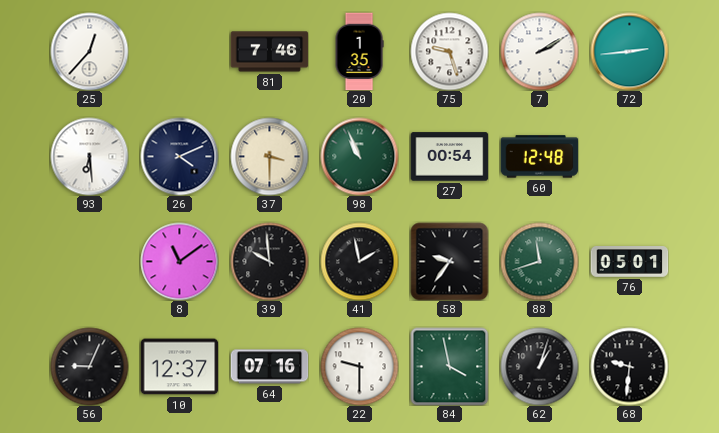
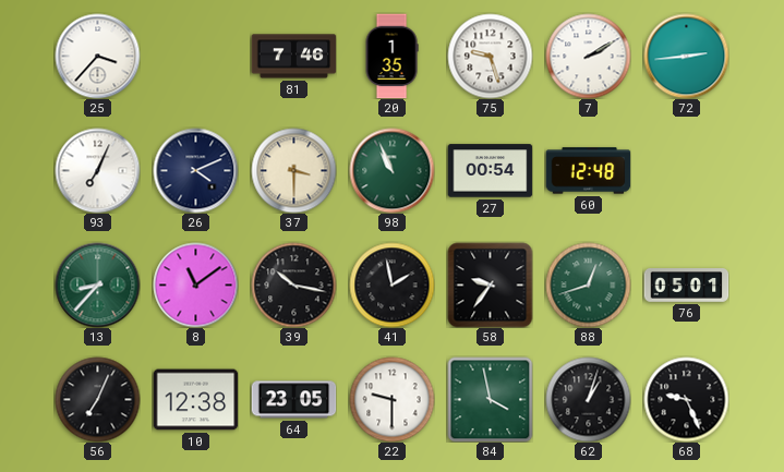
25: 12:37 -> 3:37 (97, 56)
93: 6:29 -> 7:04 (97, 170)
13: none -> 8:37 (97, 285)
39: 9:59 -> 10:17 (293, 285)
88: 11:42 -> 12:42 (588, 285)
56: 9:04 -> 7:04 (97, 399)
10: 12:37 -> 12:38 (195, 400)
64: 07:16 -> 23:05 (293, 400)
68: 9:31 -> 9:26 (686, 399)
